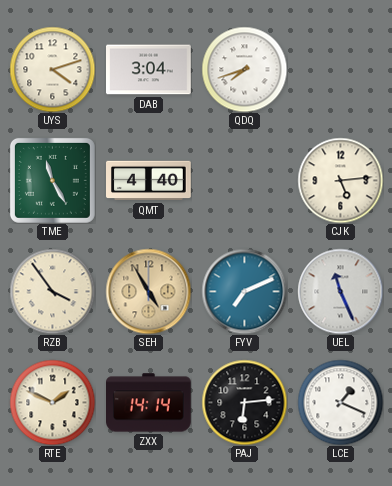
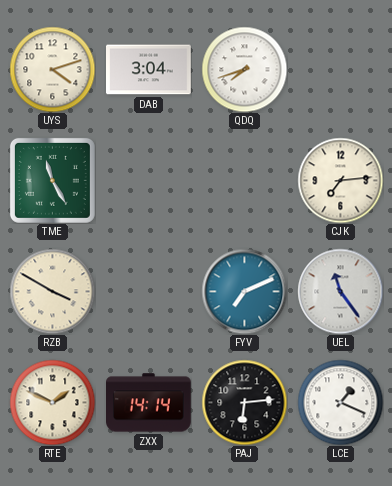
QMT: 4:40 -> none (149, 181)
CJK: 5:14 -> 7:14 (340, 180)
RZB: 3:54 -> 3:50 (52, 291)
SEH: 4:55 -> none (148, 291)
UEL: 11:26 -> 11:24 (340, 291)
